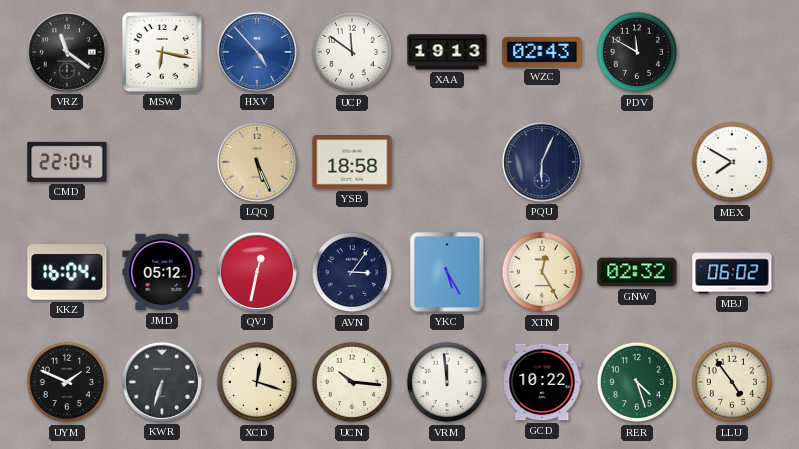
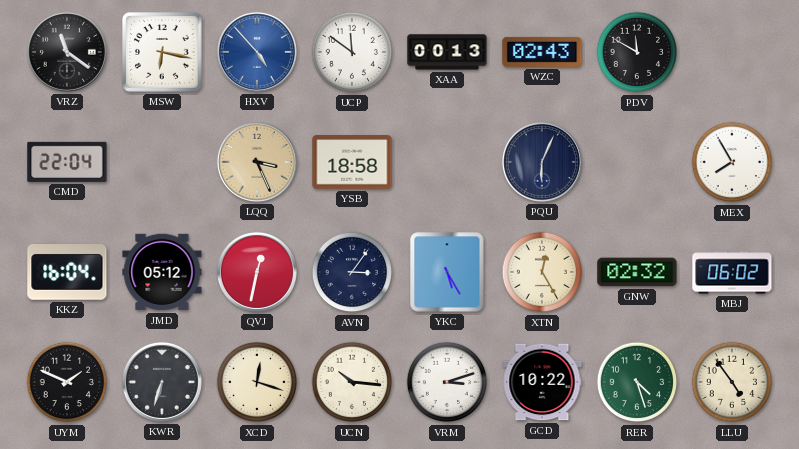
XAA: 19:13 -> 00:13 (447, 52)
LQQ: 5:26 -> 3:26 (257, 162)
MEX: 7:50 -> 7:55 (732, 162)
VRM: 11:59 -> 3:12 (447, 382)
